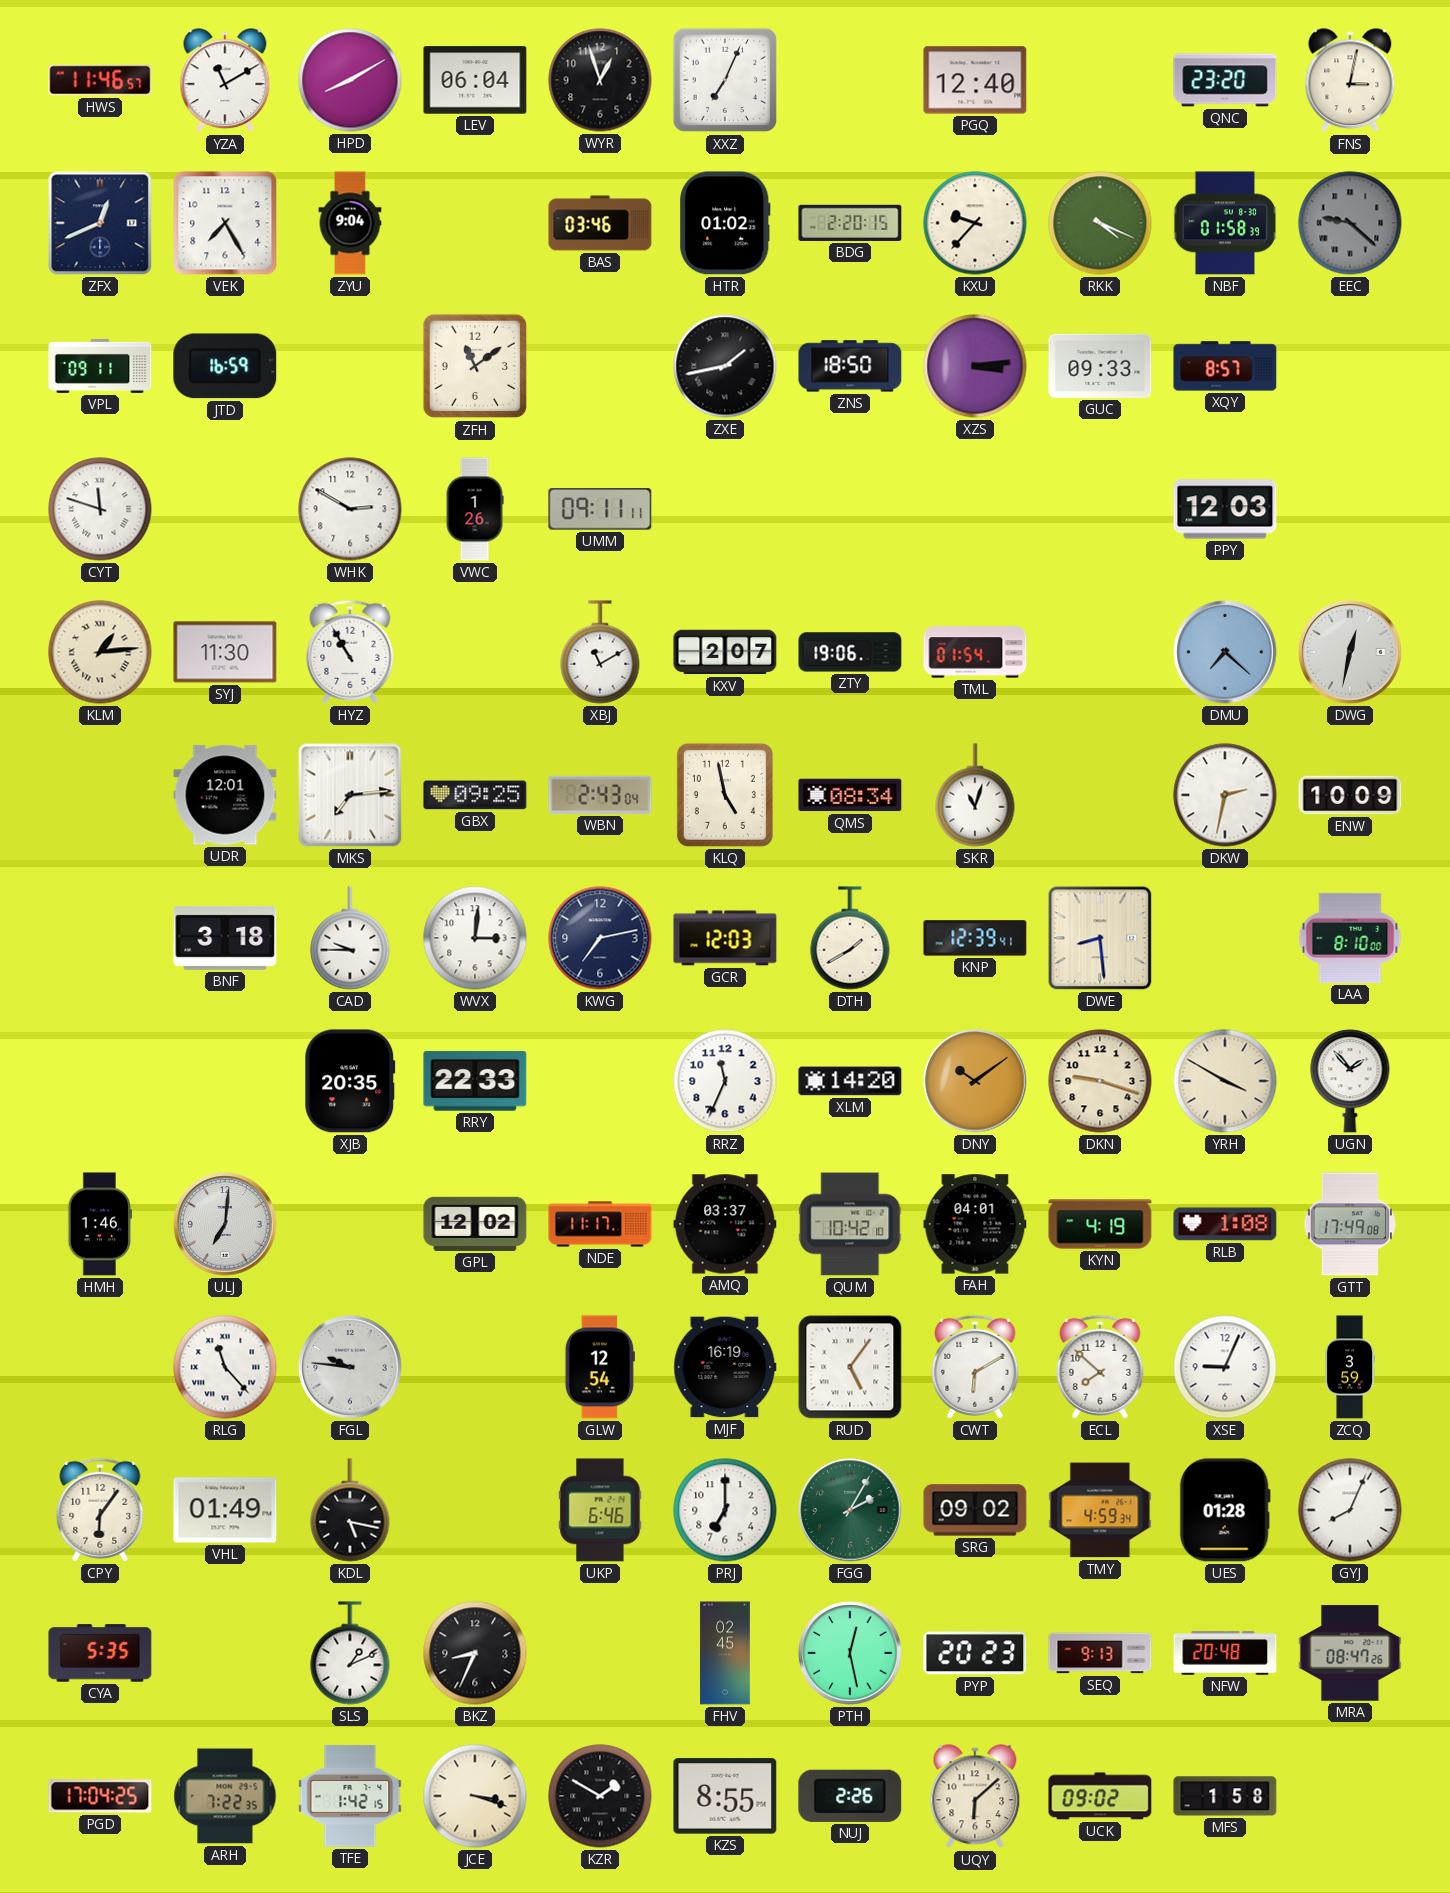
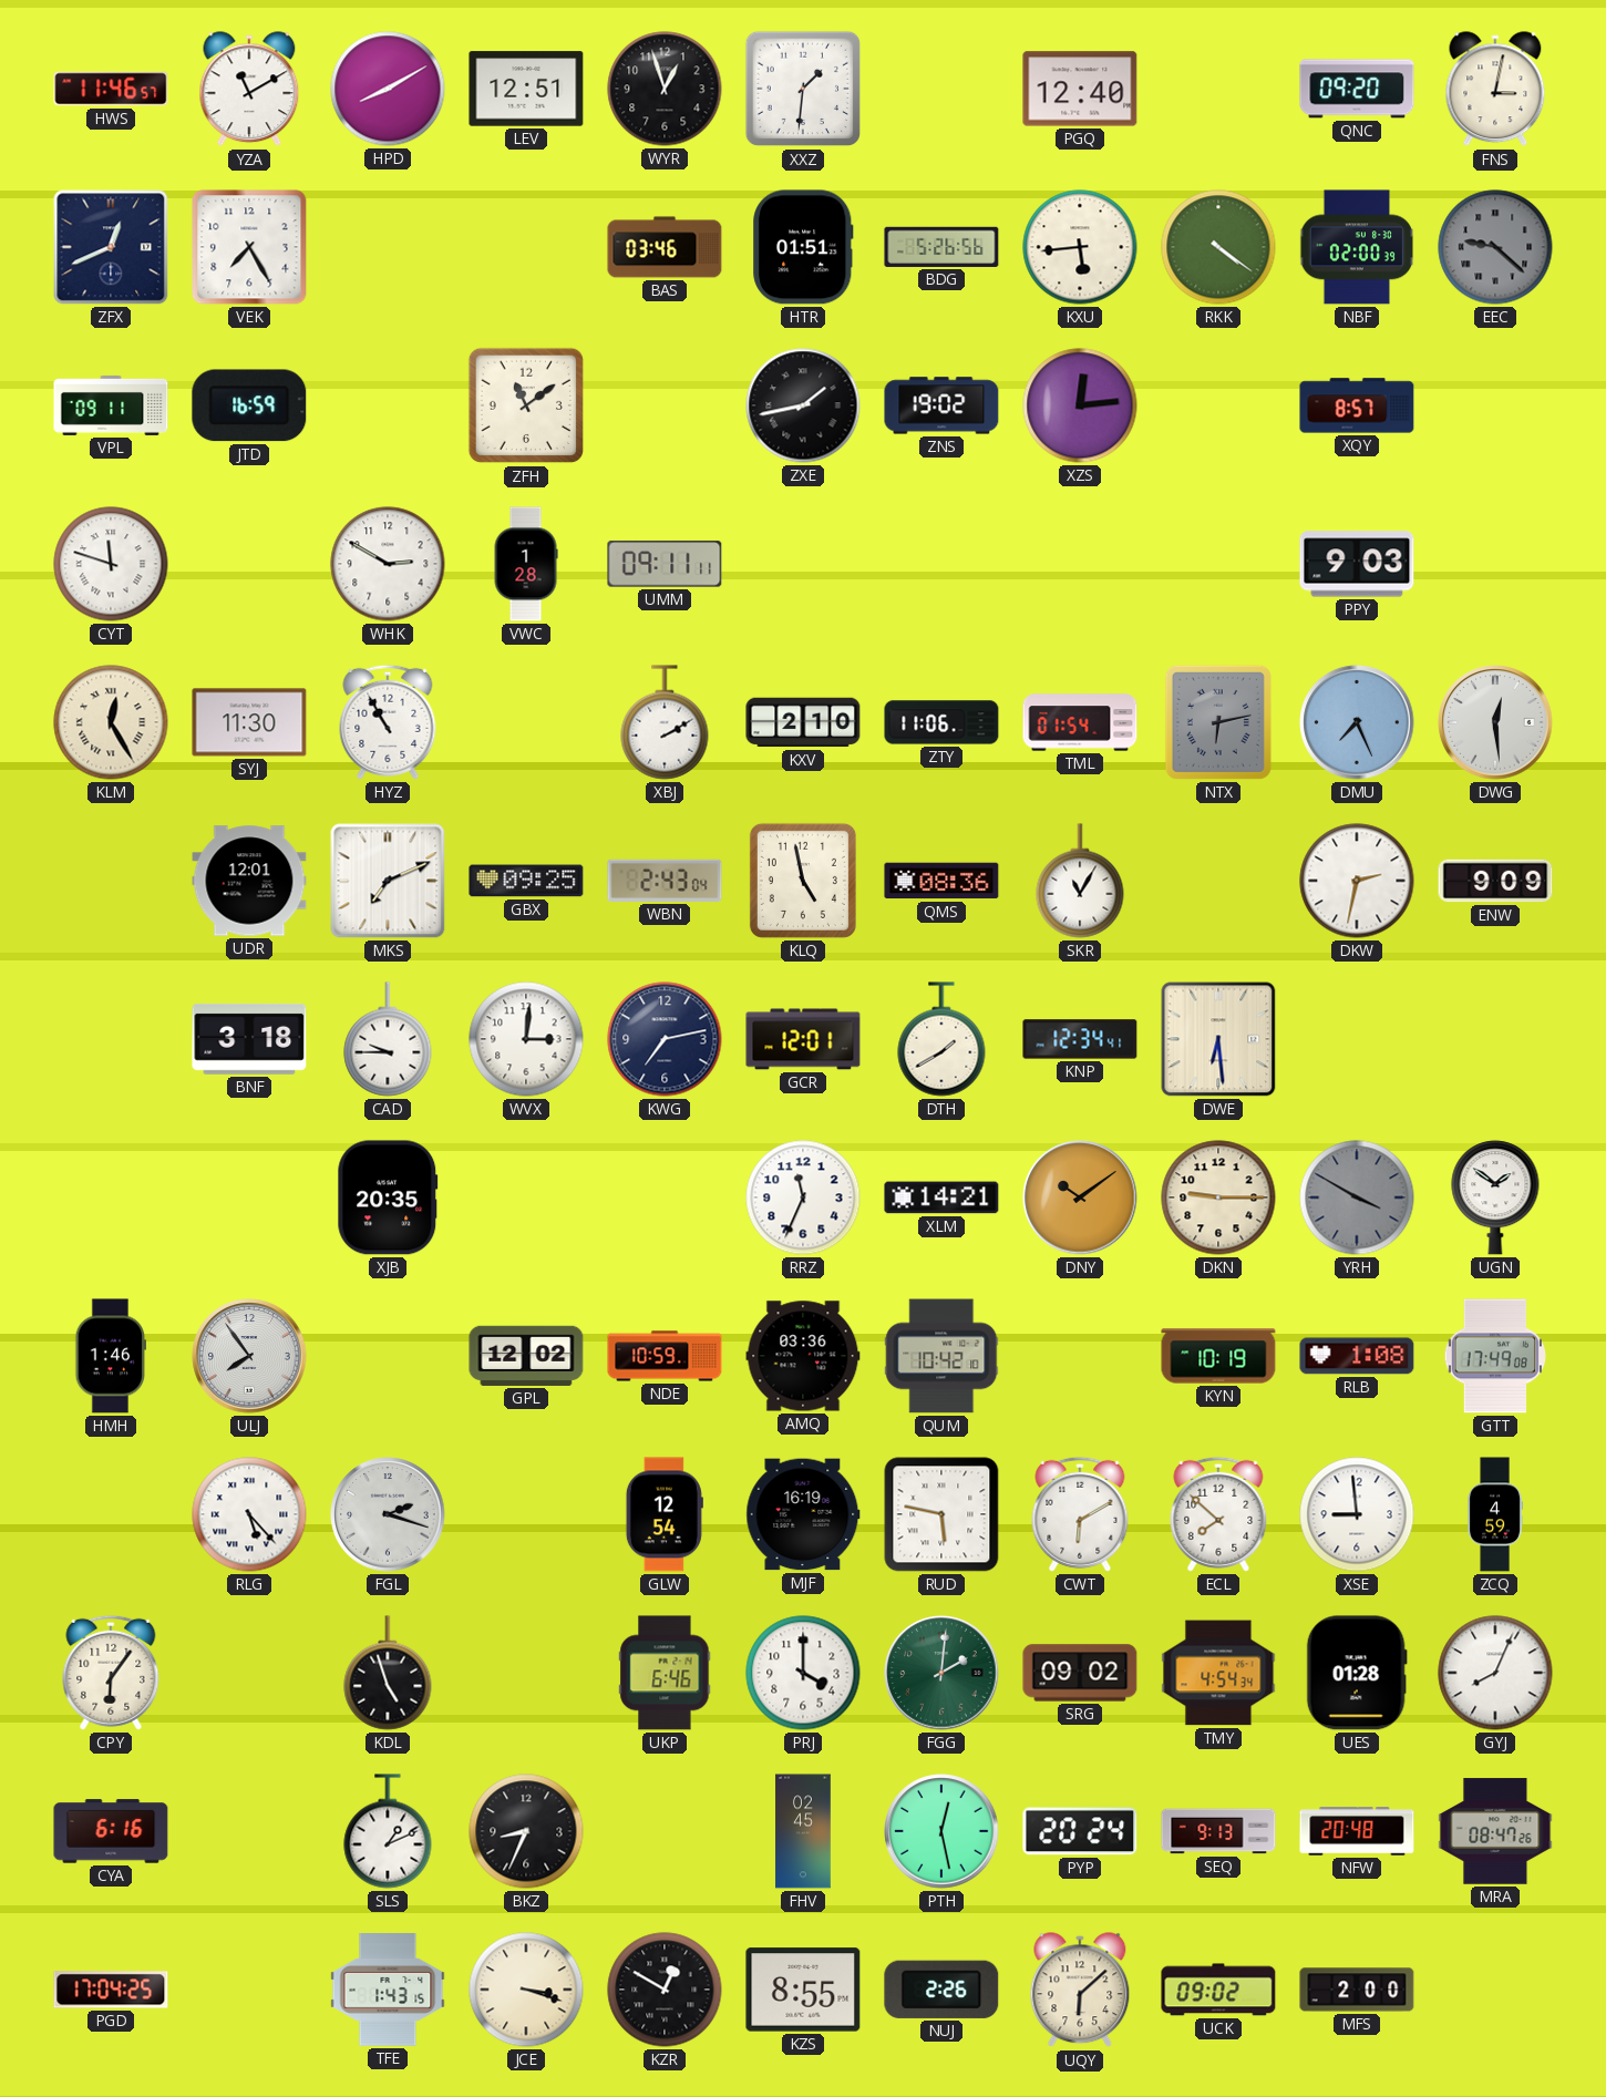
LEV: 06:04 -> 12:51 (526, 89)
XXZ: 7:04 -> 1:31 (803, 89)
QNC: 23:20 -> 09:20 (1357, 89)
ZYU: 9:04 -> none (350, 223)
HTR: 01:02 -> 01:51 (803, 247)
BDG: 2:20 -> 5:26 (941, 247)
KXU: 9:37 -> 5:44 (1080, 247)
RKK: 4:19 -> 4:21 (1218, 247)
NBF: 01:58 -> 02:00 (1357, 247)
ZNS: 18:50 -> 19:02 (941, 405)
XZS: 3:14 -> 12:14 (1080, 405)
GUC: 09:33 -> none (1100, 366)
VWC: 1:26 -> 1:28 (526, 564)
PPY: 12:03 -> 9:03 (1357, 564)
KLM: 1:14 -> 12:25 (111, 722)
XBJ: 11:10 -> 2:10 (665, 722)
KXV: 2:07 -> 2:10 (803, 722)
ZTY: 19:06 -> 11:06 (941, 722)
NTX: none -> 6:13 (1218, 722)
DMU: 7:22 -> 7:26 (1357, 722)
DWG: 12:32 -> 12:29 (1495, 722)
MKS: 7:14 -> 7:11 (388, 881)
QMS: 08:34 -> 08:36 (941, 881)
SKR: 11:03 -> 11:05 (1080, 881)
ENW: 10:09 -> 9:09 (1495, 881)
GCR: 12:03 -> 12:01 (803, 1039)
KNP: 12:39 -> 12:34 (1080, 1039)
DWE: 8:29 -> 6:29 (1218, 1039)
LAA: 8:10 -> none (1350, 938)
RRY: 22:33 -> none (475, 1081)
XLM: 14:20 -> 14:21 (941, 1197)
DKN: 9:18 -> 9:15 (1218, 1197)
YRH dial: cream -> grey (1357, 1197)
UGN: 1:53 -> 1:51 (1495, 1197)
ULJ: 7:01 -> 7:54 (249, 1356)
NDE: 11:17 -> 10:59 (665, 1356)
AMQ: 03:37 -> 03:36 (803, 1356)
FAH: 04:01 -> none (975, 1224)
KYN: 4:19 -> 10:19 (1218, 1356)
RLG: 11:23 -> 5:23 (249, 1514)
FGL: 9:46 -> 2:18 (388, 1514)
RUD: 5:06 -> 5:47 (941, 1514)
XSE: 9:04 -> 8:59 (1357, 1514)
ZCQ: 3:59 -> 4:59 (1495, 1514)
VHL: 01:49 -> none (225, 1510)
KDL: 5:17 -> 4:57 (388, 1673)
PRJ: 7:00 -> 4:00 (803, 1673)
FGG: 2:05 -> 2:01 (941, 1673)
TMY: 4:59 -> 4:54 (1218, 1673)
CYA: 5:35 -> 6:16 (111, 1831)
PYP: 20:23 -> 20:24 (1080, 1831)
ARH: 7:22 -> none (225, 1796)
TFE: 1:42 -> 1:43 (388, 1990)
KZR: 1:50 -> 12:50 (665, 1990)
MFS: 1:58 -> 2:00 (1357, 1990)
